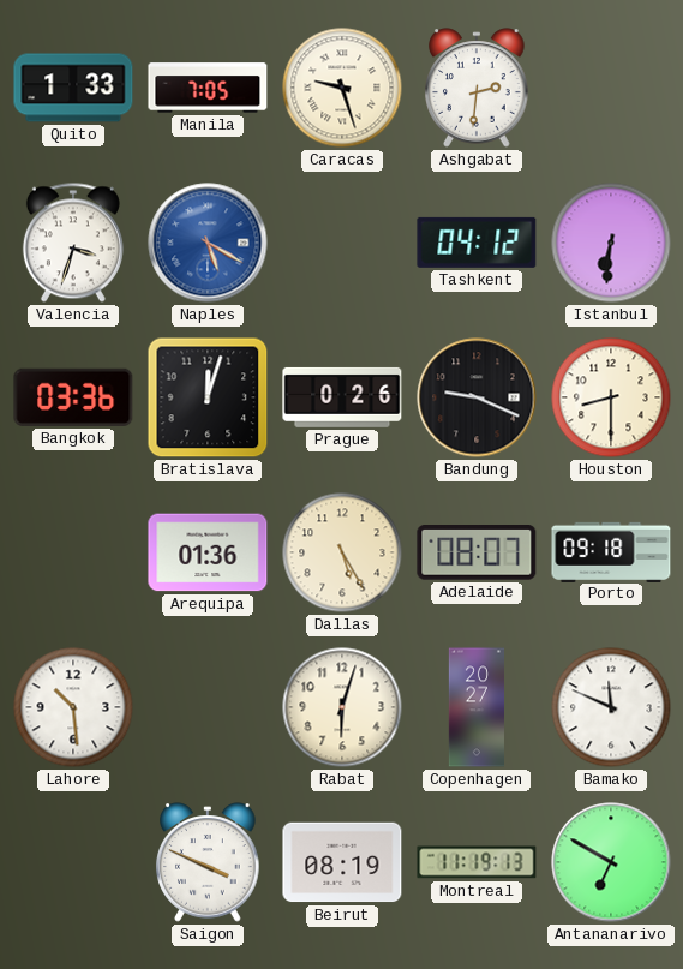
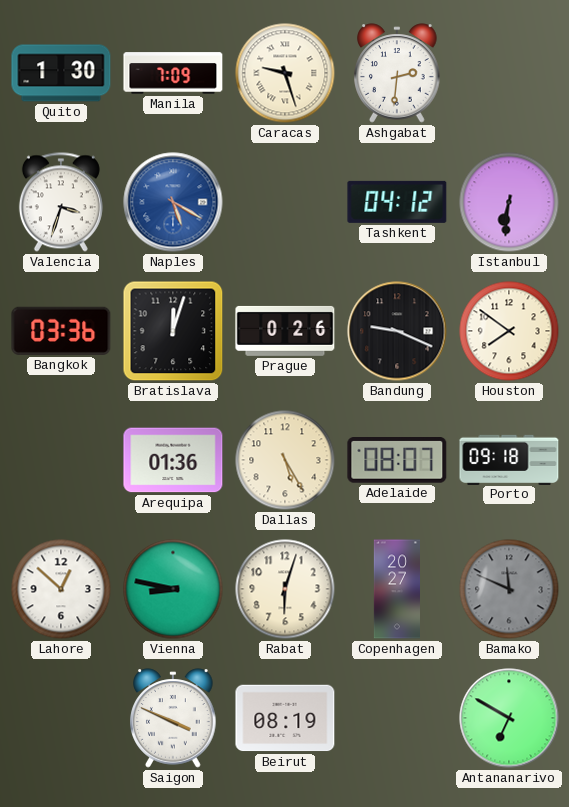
Quito: 1:33 -> 1:30 (61, 73)
Manila: 7:05 -> 7:09 (173, 73)
Houston: 8:30 -> 7:51 (509, 331)
Lahore: 10:29 -> 12:52 (61, 589)
Vienna: none -> 8:47 (173, 589)
Bamako dial: white -> grey (509, 589)
Montreal: 11:19 -> none (477, 862)
